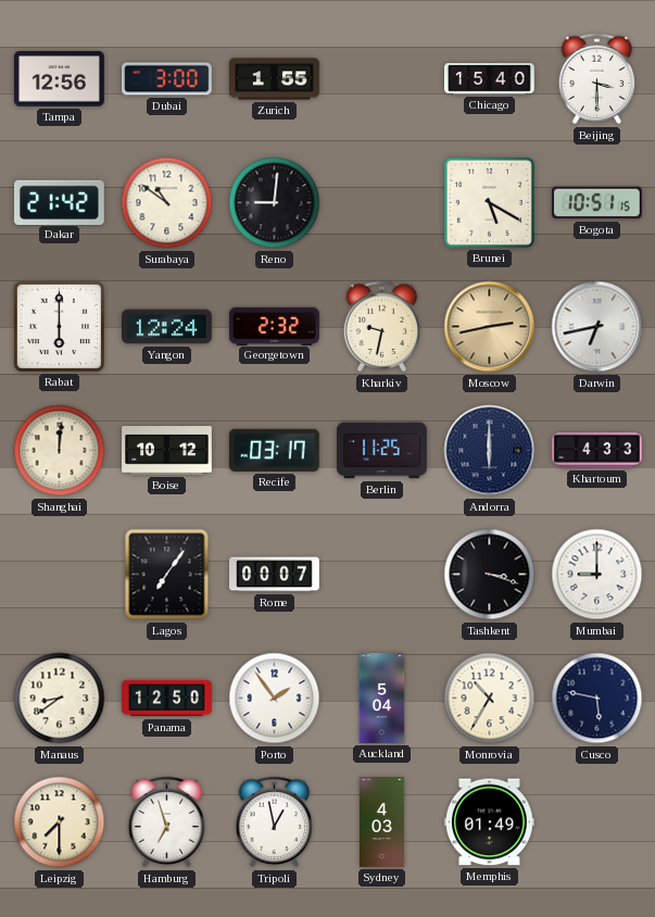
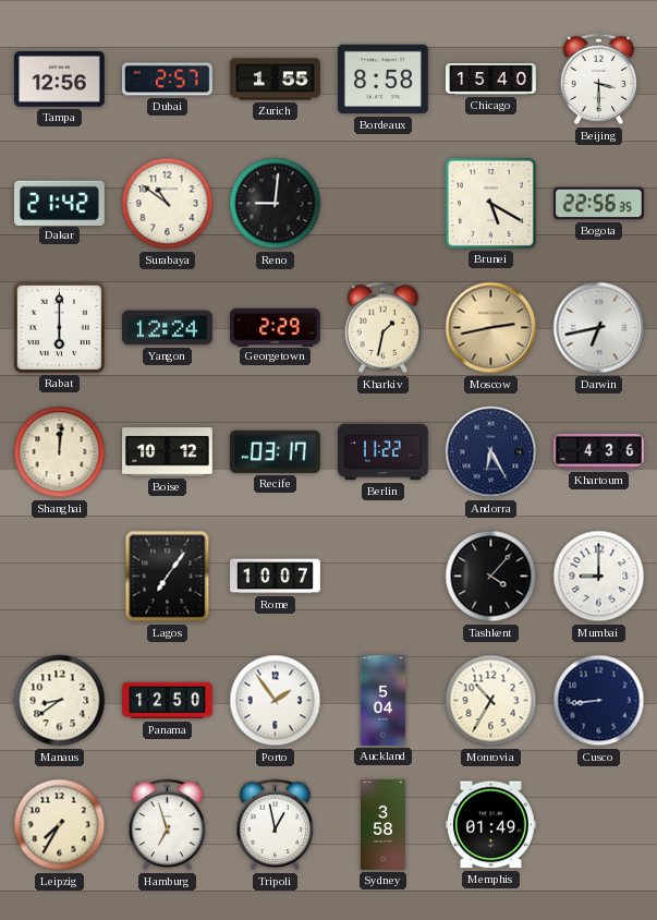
Dubai: 3:00 -> 2:57 (168, 80)
Bordeaux: none -> 8:58 (384, 80)
Bogota: 10:51 -> 22:56 (599, 204)
Georgetown: 2:32 -> 2:29 (276, 327)
Kharkiv: 9:32 -> 1:32 (384, 328)
Berlin: 11:25 -> 11:22 (384, 452)
Andorra: 6:00 -> 6:25 (491, 452)
Khartoum: 4:33 -> 4:36 (599, 452)
Rome: 00:07 -> 10:07 (276, 577)
Tashkent: 3:18 -> 4:07 (491, 577)
Cusco: 5:47 -> 8:44 (599, 701)
Leipzig: 7:30 -> 7:35 (60, 825)
Sydney: 4:03 -> 3:58 (384, 825)
